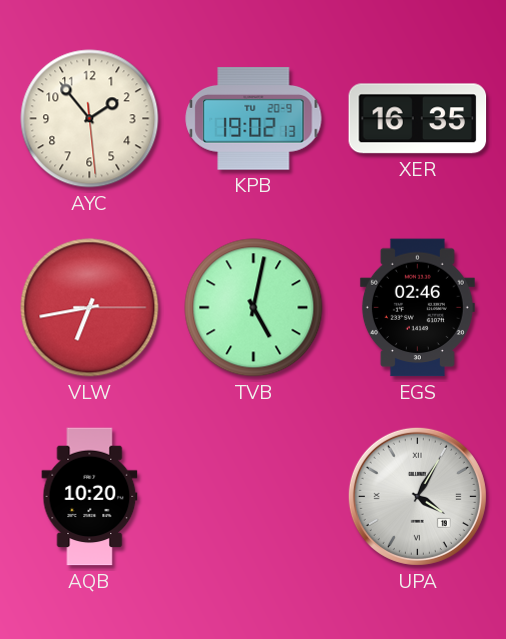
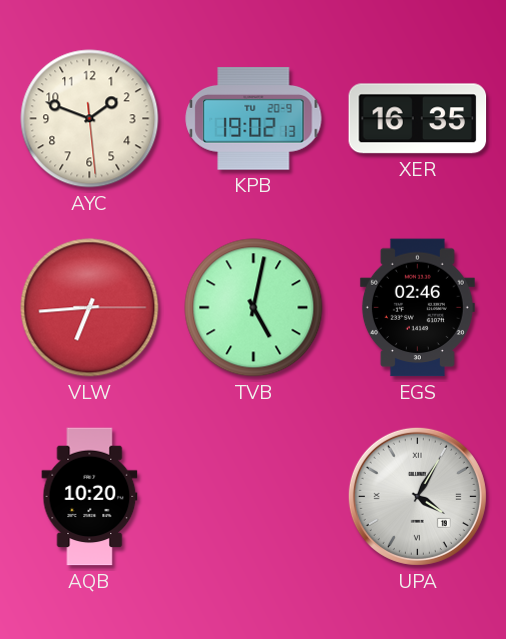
AYC: 1:53 -> 1:48 (90, 119)
VLW: 6:43 -> 6:44 (90, 308)
